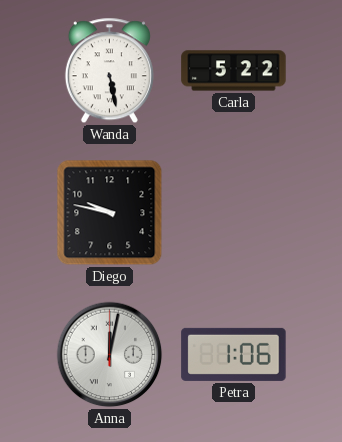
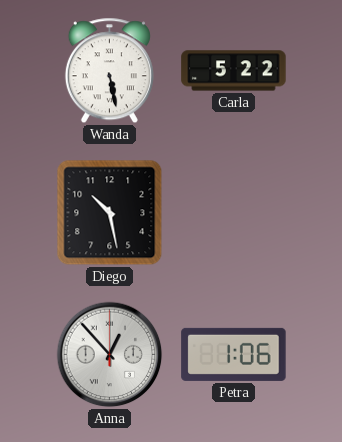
Diego: 9:47 -> 10:28 (110, 213)
Anna: 12:02 -> 12:53 (110, 355)
